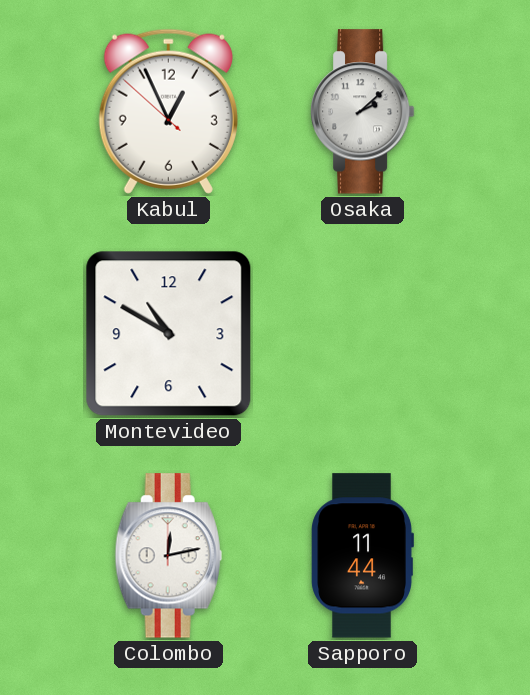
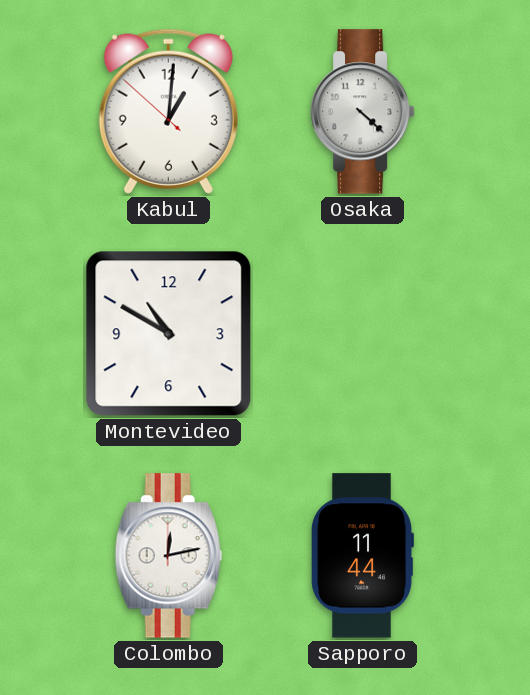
Kabul: 12:55 -> 1:00 (168, 111)
Osaka: 2:08 -> 4:22 (362, 112)
